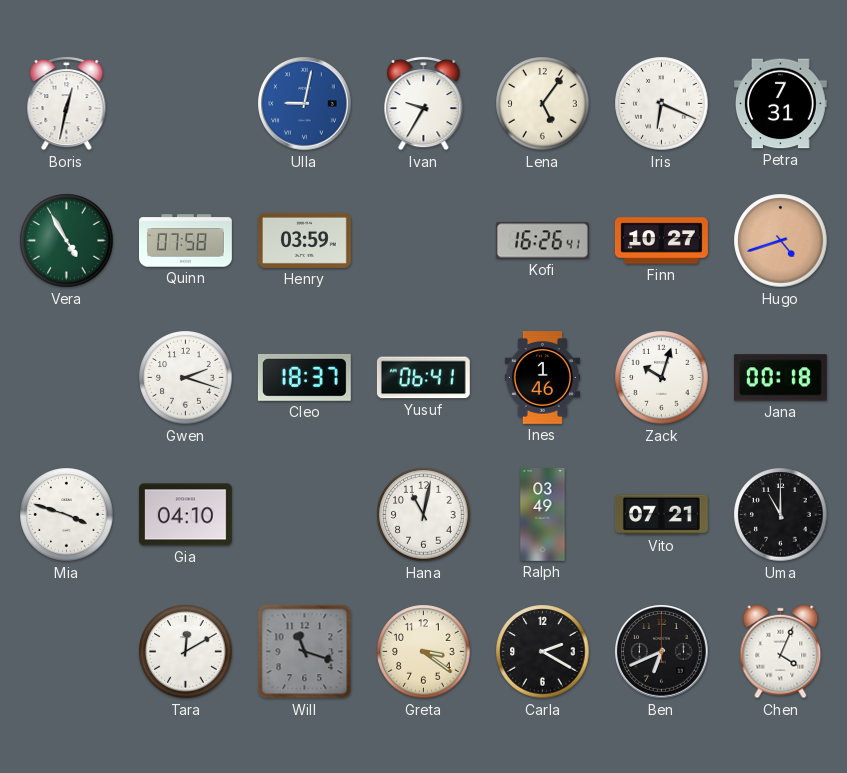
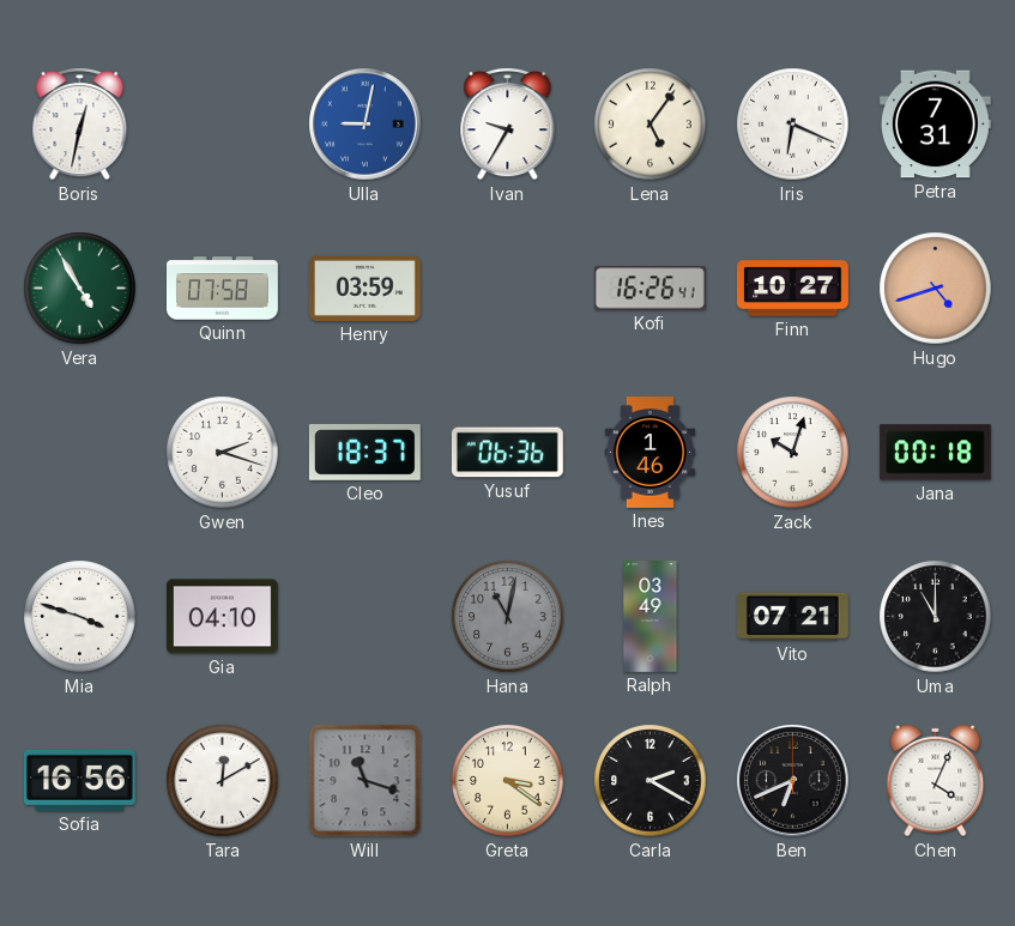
Yusuf: 06:41 -> 06:36 (507, 453)
Hana dial: white -> grey (508, 617)
Sofia: none -> 16:56 (79, 781)
